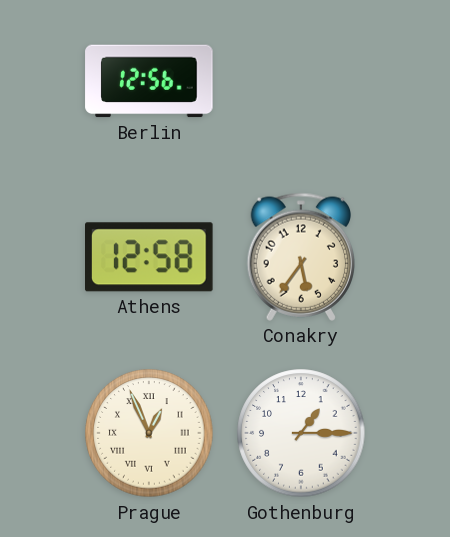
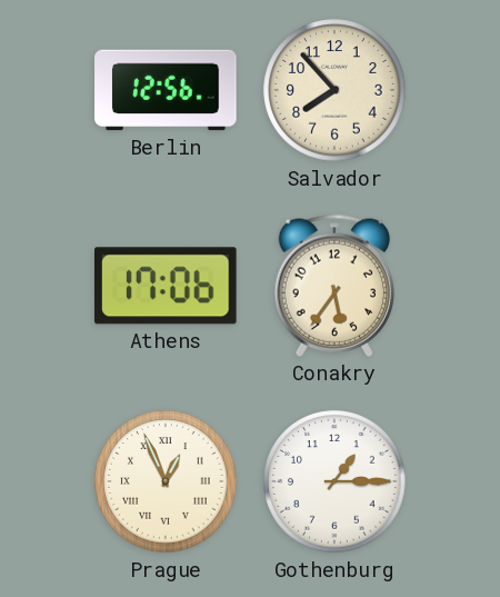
Salvador: none -> 7:53 (334, 90)
Athens: 12:58 -> 17:06 (167, 286)
